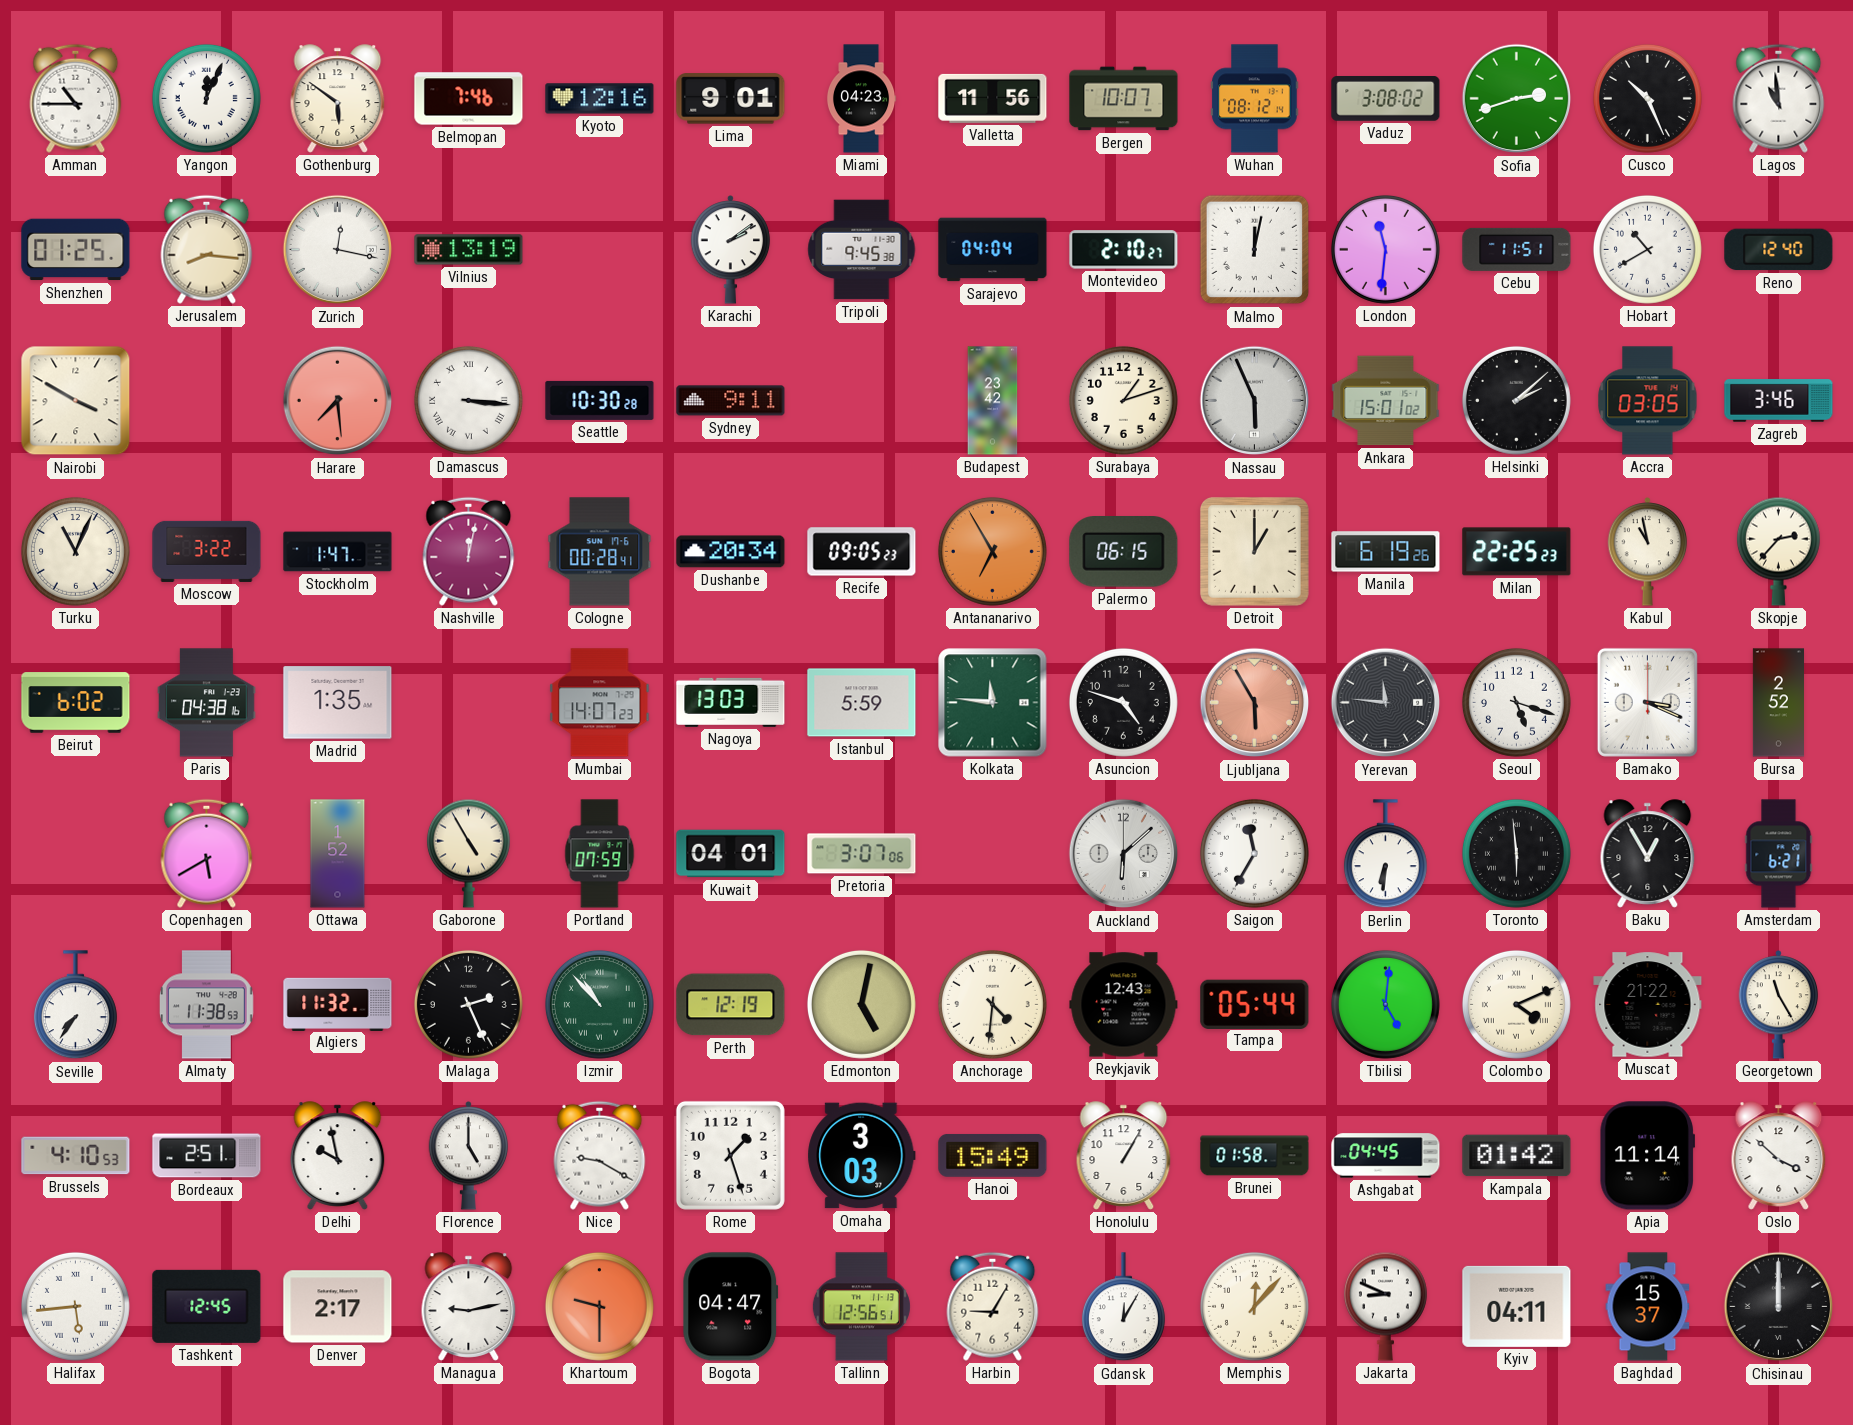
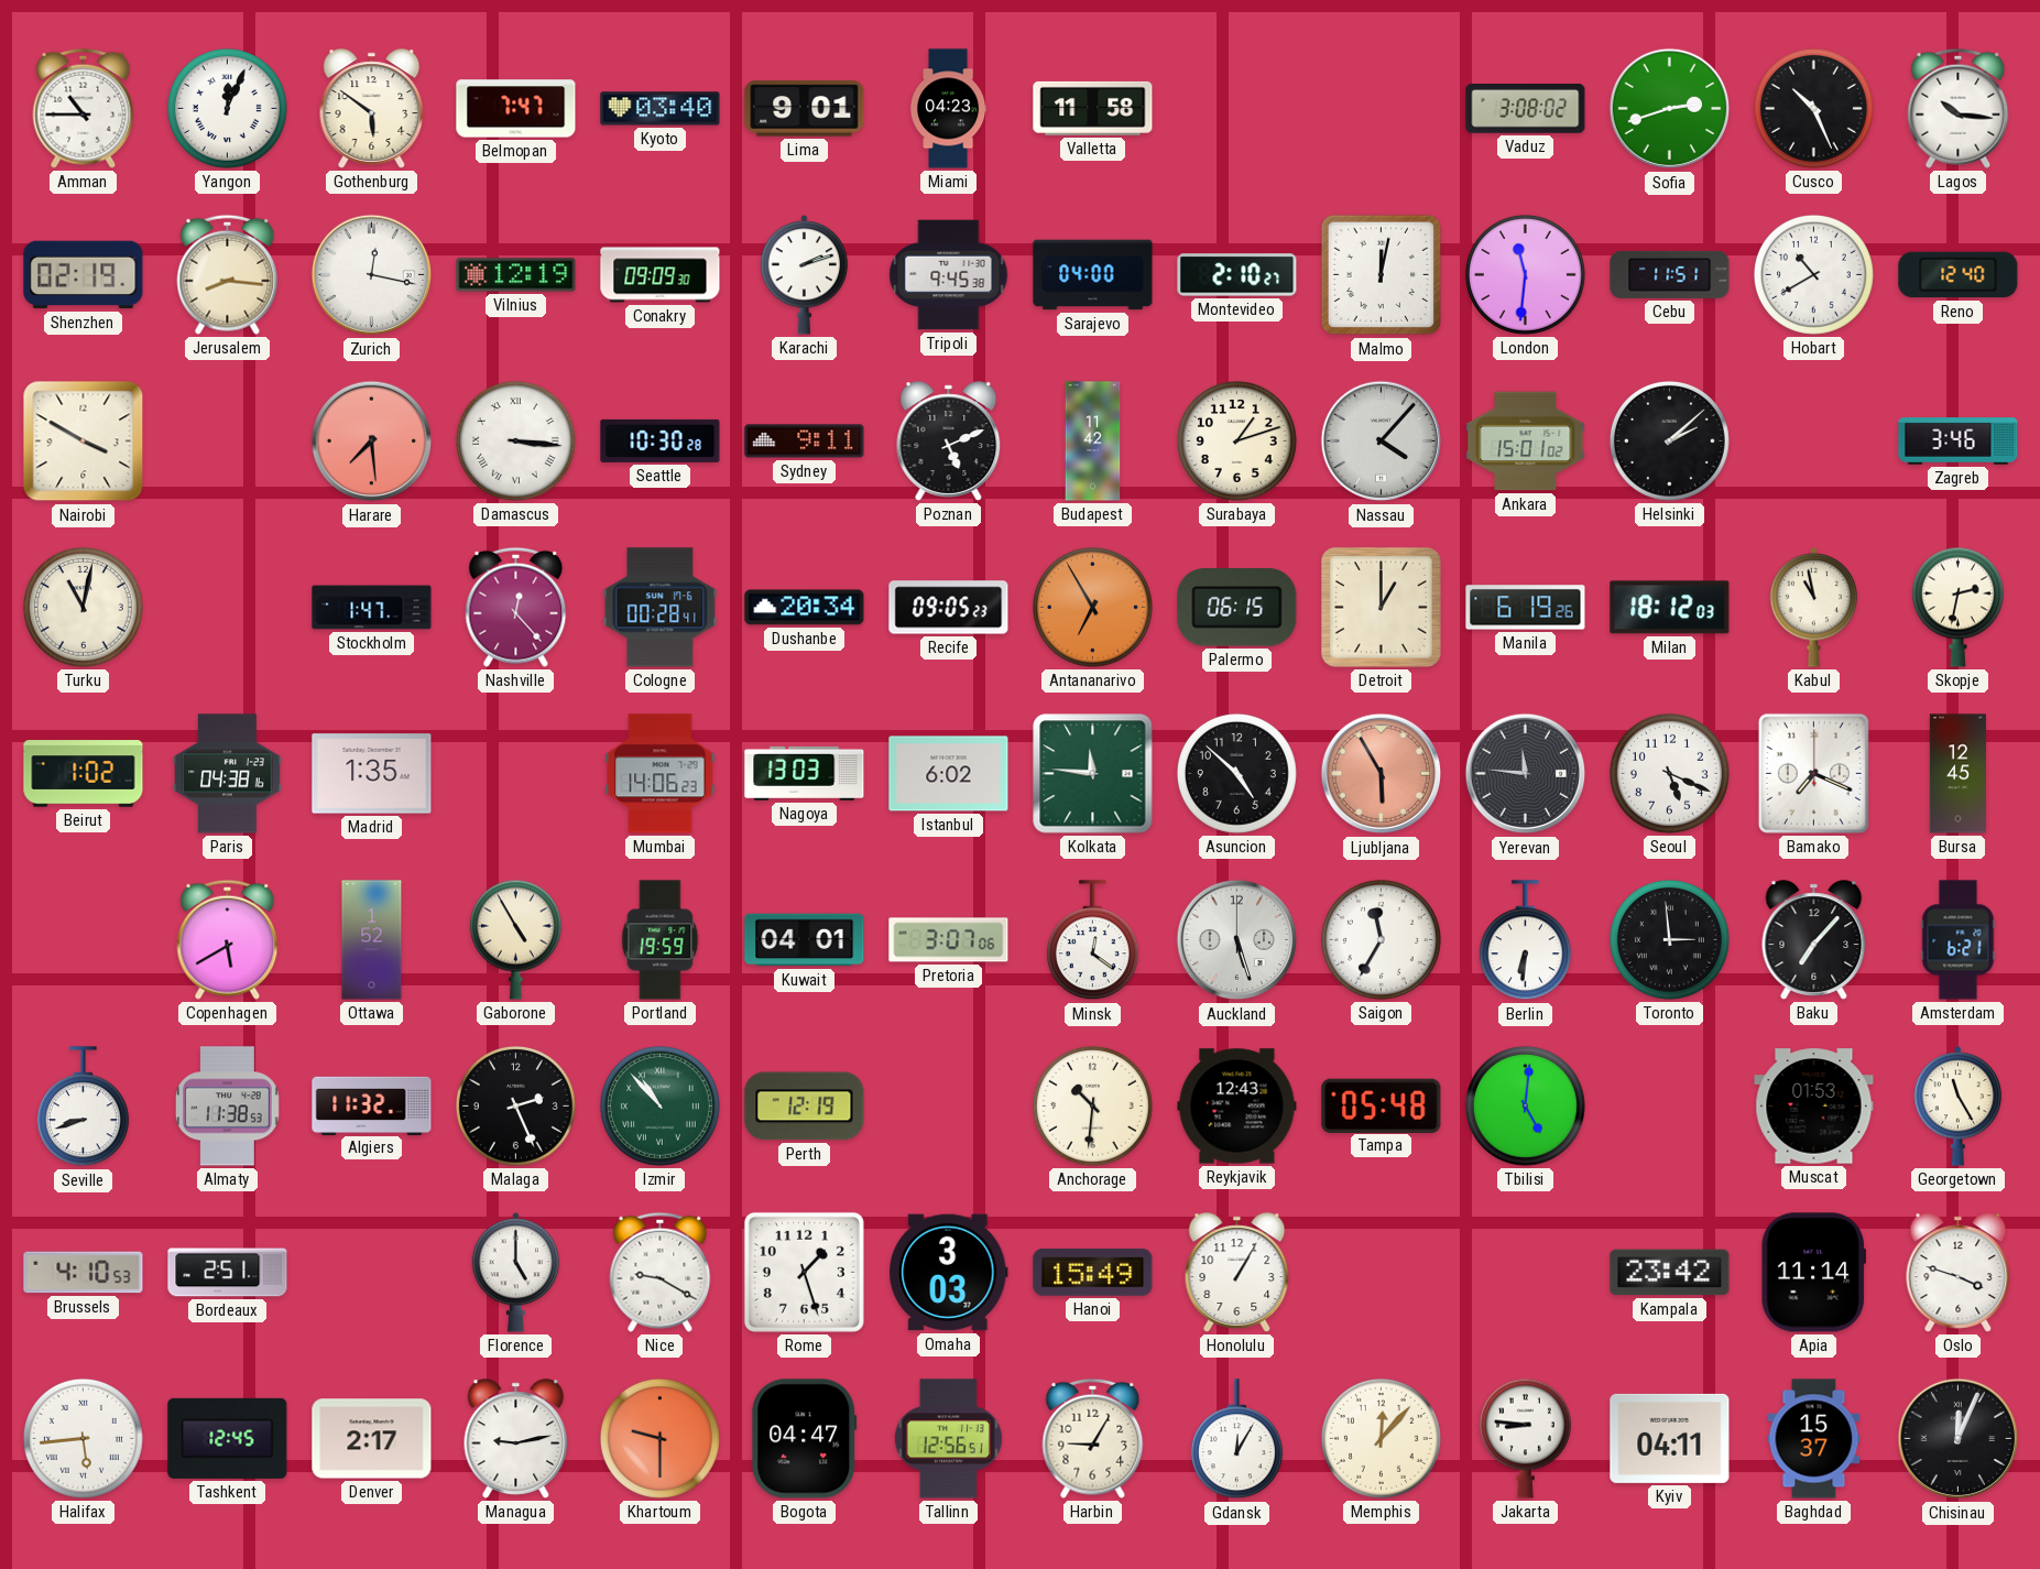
Belmopan: 7:46 -> 7:47 (516, 109)
Kyoto: 12:16 -> 03:40 (661, 109)
Valletta: 11:56 -> 11:58 (1093, 108)
Bergen: 10:07 -> none (1124, 99)
Wuhan: 08:12 -> none (1255, 99)
Lagos: 10:59 -> 10:16 (1959, 108)
Shenzhen: 01:25 -> 02:19 (84, 275)
Vilnius: 13:19 -> 12:19 (516, 275)
Conakry: none -> 09:09 (661, 275)
Karachi: 2:09 -> 2:12 (805, 275)
Sarajevo: 04:04 -> 04:00 (1093, 275)
Poznan: none -> 5:11 (949, 442)
Budapest: 23:42 -> 11:42 (1093, 442)
Nassau: 5:56 -> 4:07 (1382, 442)
Accra: 03:05 -> none (1648, 401)
Turku: 11:04 -> 11:02 (83, 607)
Moscow: 3:22 -> none (207, 551)
Nashville: 12:02 -> 12:23 (516, 607)
Milan: 22:25 -> 18:12 (1670, 608)
Skopje: 2:37 -> 2:32 (1957, 607)
Beirut: 6:02 -> 1:02 (84, 774)
Mumbai: 14:07 -> 14:06 (661, 774)
Istanbul: 5:59 -> 6:02 (949, 774)
Asuncion: 4:48 -> 4:52 (1236, 773)
Seoul: 5:18 -> 5:19 (1669, 773)
Bamako: 3:19 -> 7:19 (1813, 773)
Bursa: 2:52 -> 12:45 (1957, 774)
Portland: 07:59 -> 19:59 (661, 940)
Minsk: none -> 12:21 (1092, 940)
Auckland: 6:08 -> 5:27 (1237, 940)
Toronto: 5:59 -> 2:59 (1669, 939)
Baku: 12:55 -> 7:07 (1814, 940)
Seville: 7:36 -> 8:42 (83, 1107)
Edmonton: 5:02 -> none (861, 1004)
Anchorage: 4:31 -> 10:31 (1092, 1105)
Tampa: 05:44 -> 05:48 (1382, 1105)
Colombo: 4:11 -> none (1516, 1004)
Muscat: 21:22 -> 01:53 (1814, 1107)
Delhi: 9:58 -> none (338, 1156)
Brunei: 01:58 -> none (1255, 1156)
Ashgabat: 04:45 -> none (1386, 1156)
Kampala: 01:42 -> 23:42 (1670, 1273)
Oslo: 3:52 -> 3:48 (1959, 1273)
Jakarta: 8:49 -> 8:46 (1525, 1438)
Chisinau: 12:00 -> 12:04 (1959, 1439)
